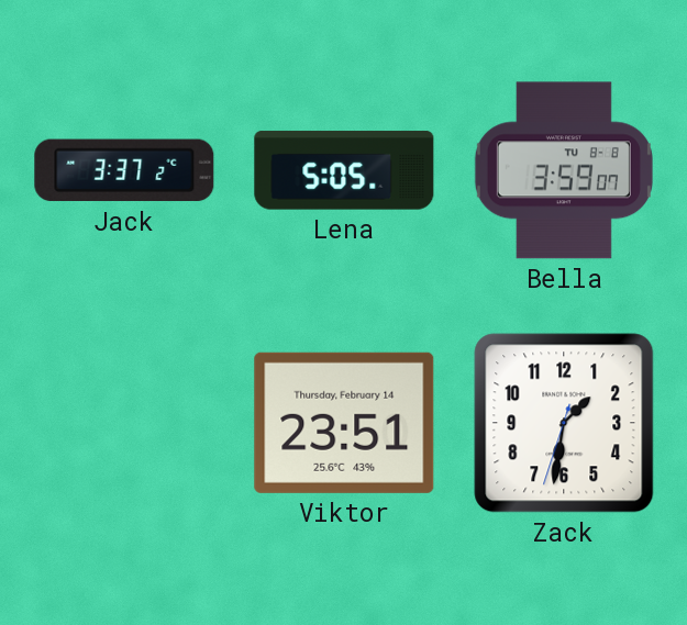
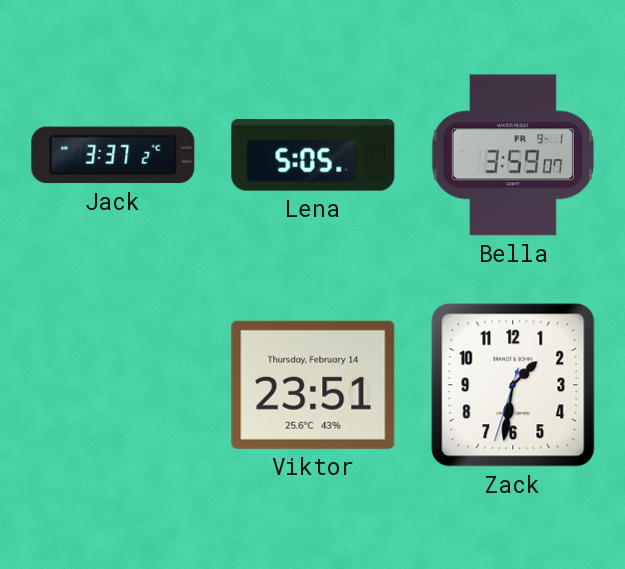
Bella date: TU 8-8 -> FR 9-1 (513, 155)
